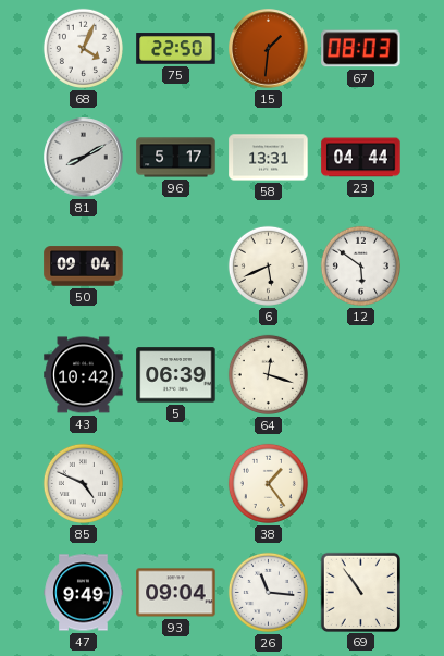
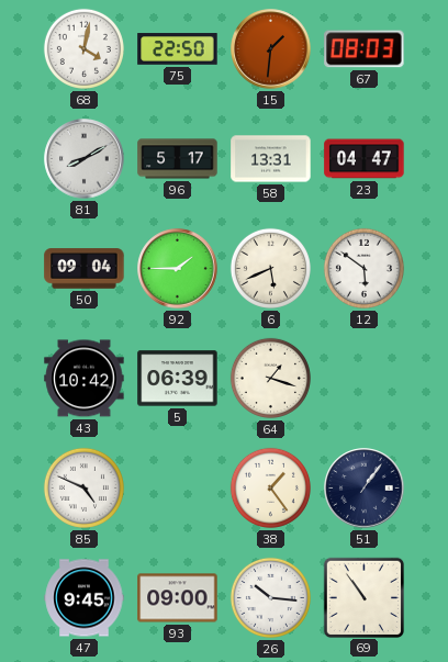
68: 4:04 -> 4:02 (83, 48)
23: 04:44 -> 04:47 (365, 159)
92: none -> 1:45 (178, 269)
64: 12:18 -> 1:18 (270, 378)
51: none -> 1:06 (365, 489)
47: 9:49 -> 9:45 (85, 598)
93: 09:04 -> 09:00 (178, 598)
26: 11:16 -> 10:16 (270, 597)
